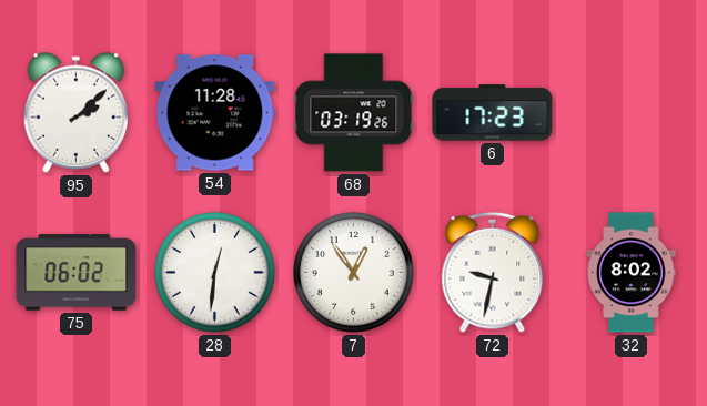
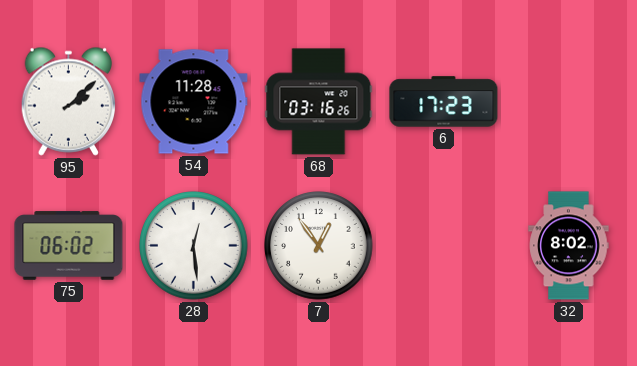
68: 03:19 -> 03:16 (319, 102)
28: 12:31 -> 12:29 (194, 246)
72: 9:32 -> none (493, 272)
